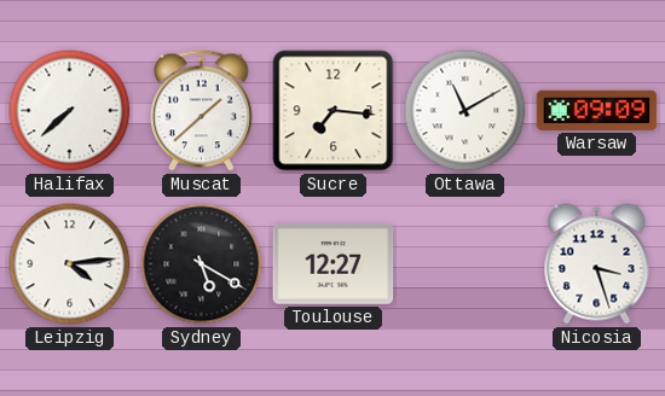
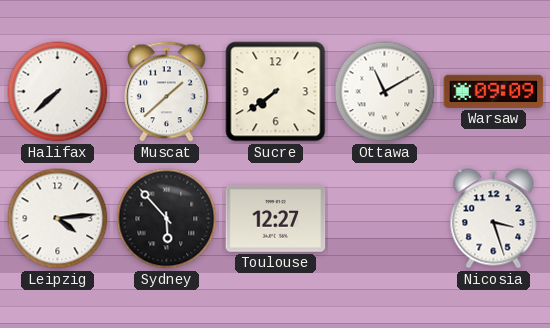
Sucre: 7:16 -> 7:39 (276, 92)
Sydney: 5:20 -> 5:53 (167, 219)
